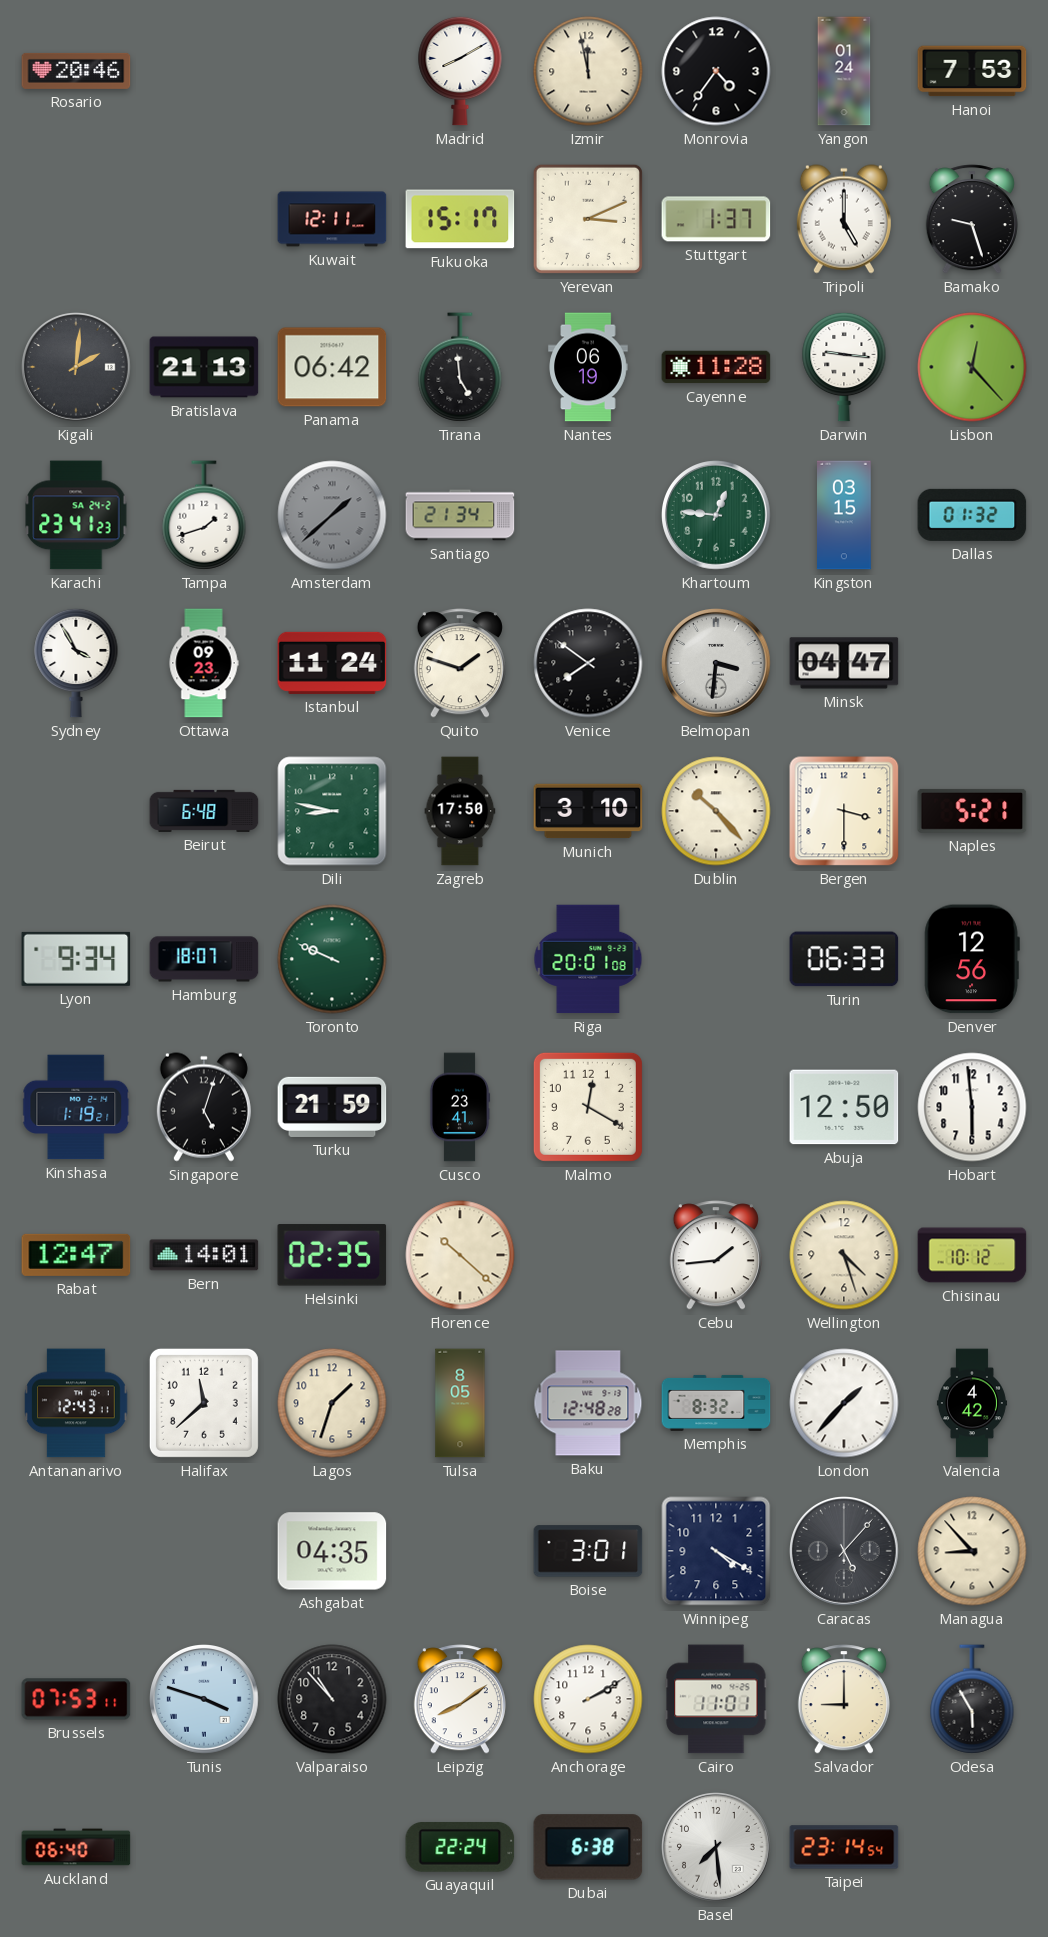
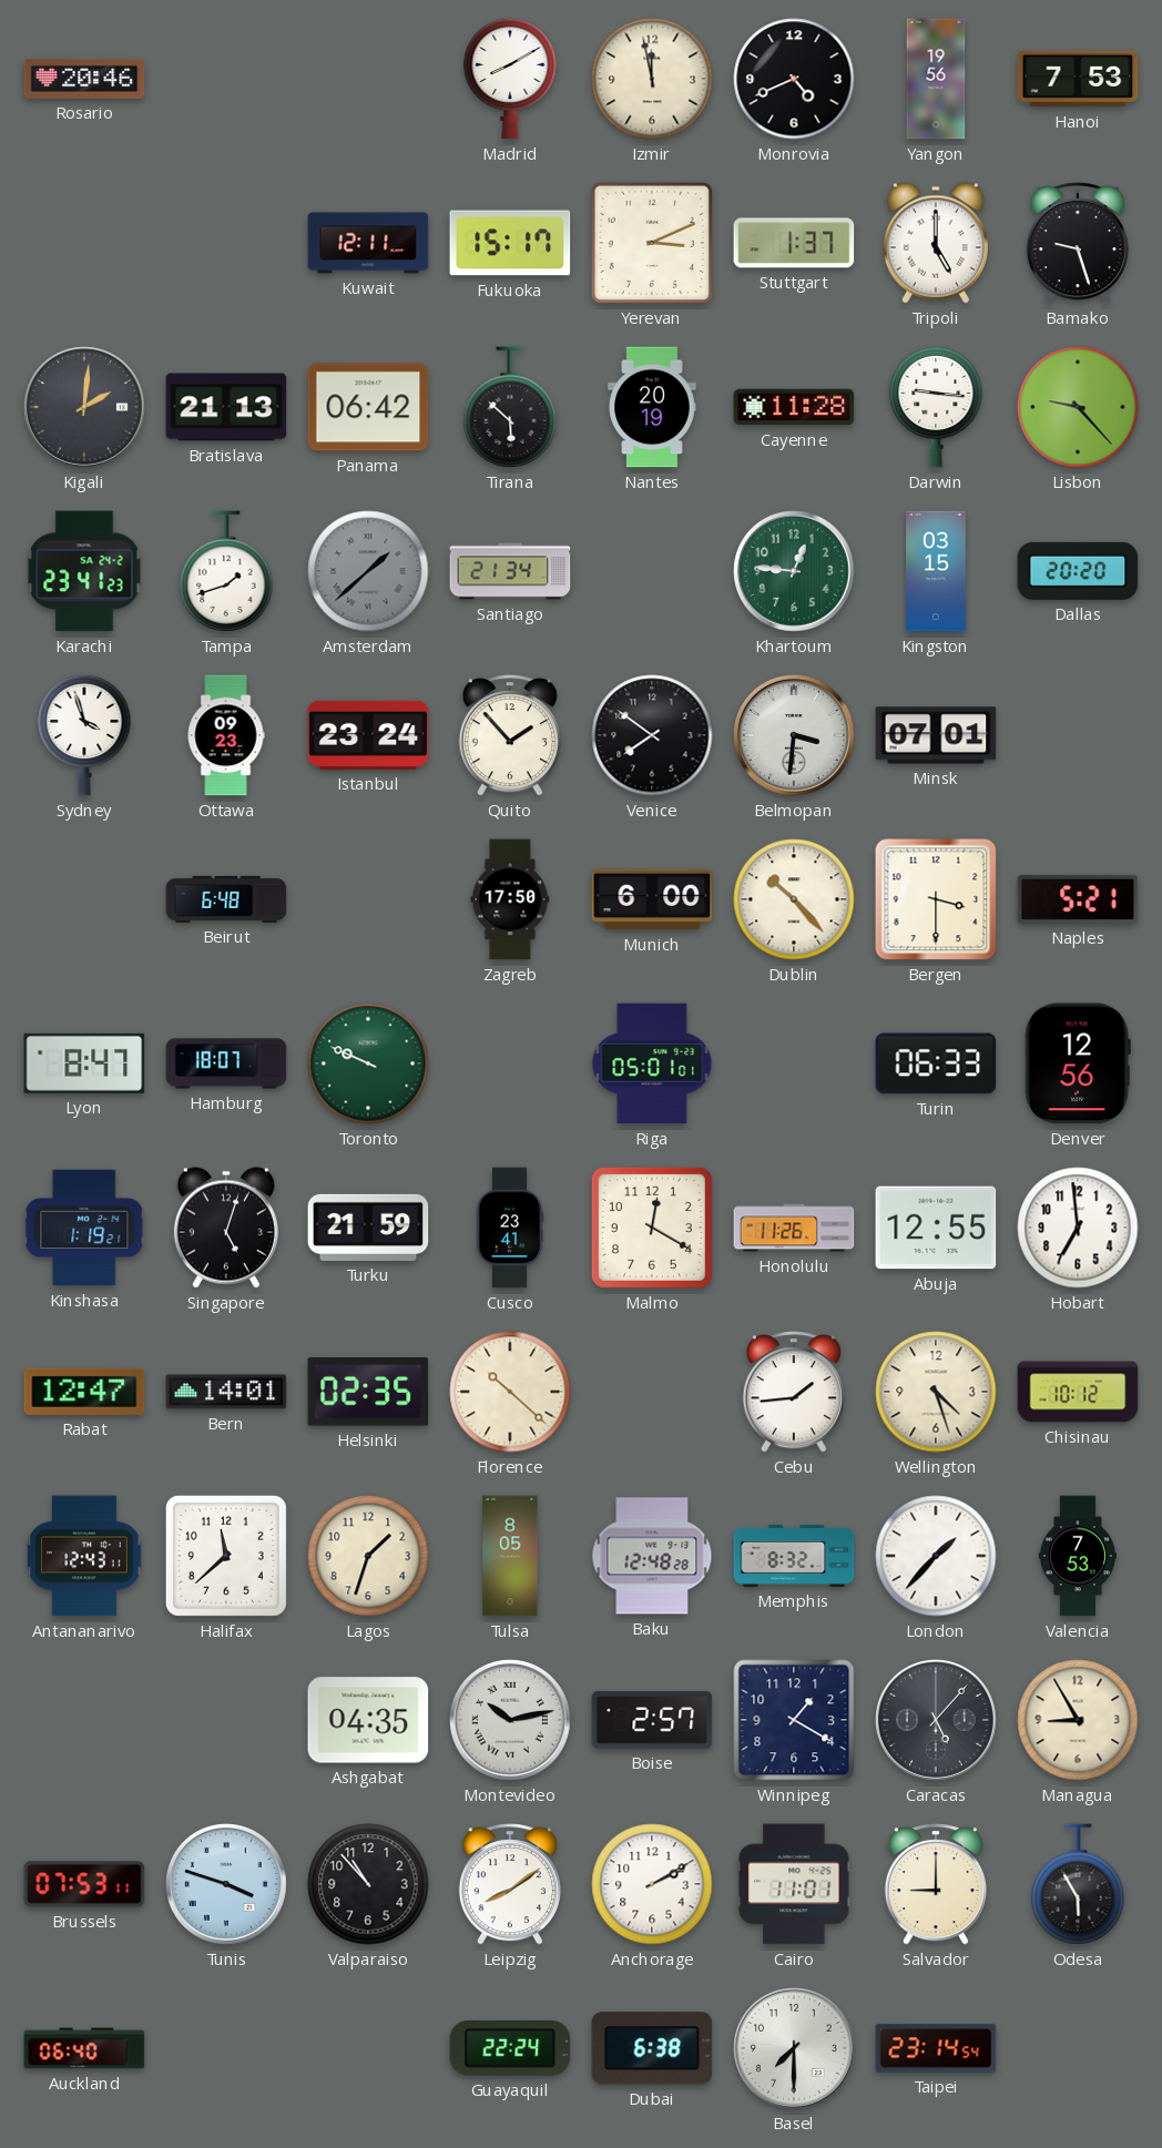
Monrovia: 4:36 -> 4:41 (794, 79)
Yangon: 01:24 -> 19:56 (936, 79)
Tirana: 4:59 -> 5:52 (510, 407)
Nantes: 06:19 -> 20:19 (652, 407)
Lisbon: 12:23 -> 9:23 (1078, 407)
Dallas: 01:32 -> 20:20 (1078, 571)
Sydney: 3:55 -> 3:57 (84, 735)
Istanbul: 11:24 -> 23:24 (368, 735)
Quito: 1:48 -> 1:53 (510, 735)
Minsk: 04:47 -> 07:01 (936, 735)
Dili: 8:47 -> none (332, 811)
Munich: 3:10 -> 6:00 (652, 899)
Lyon: 9:34 -> 8:47 (84, 1063)
Riga: 20:01 -> 05:01 (652, 1063)
Honolulu: none -> 11:26 (794, 1228)
Abuja: 12:50 -> 12:55 (936, 1228)
Hobart: 5:59 -> 6:59 (1078, 1228)
Valencia: 4:42 -> 7:53 (1078, 1556)
Montevideo: none -> 10:13 (511, 1721)
Boise: 3:01 -> 2:57 (652, 1720)
Winnipeg: 4:20 -> 1:20 (794, 1720)
Managua: 8:53 -> 8:55 (1078, 1720)
Basel: 7:29 -> 7:30 (795, 2049)
